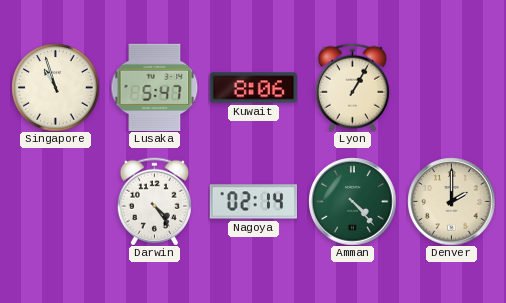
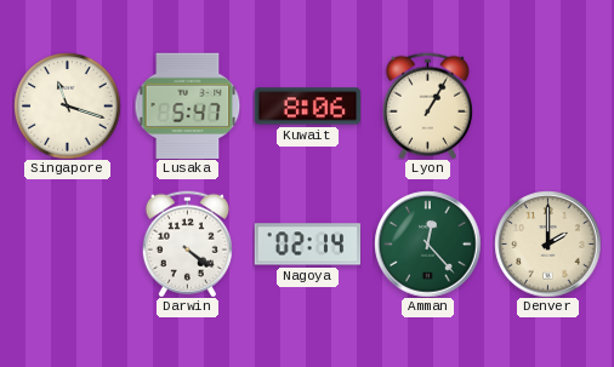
Singapore: 10:57 -> 11:18 (67, 105)
Darwin: 4:24 -> 4:21 (187, 243)
Amman: 4:23 -> 12:23 (427, 243)
